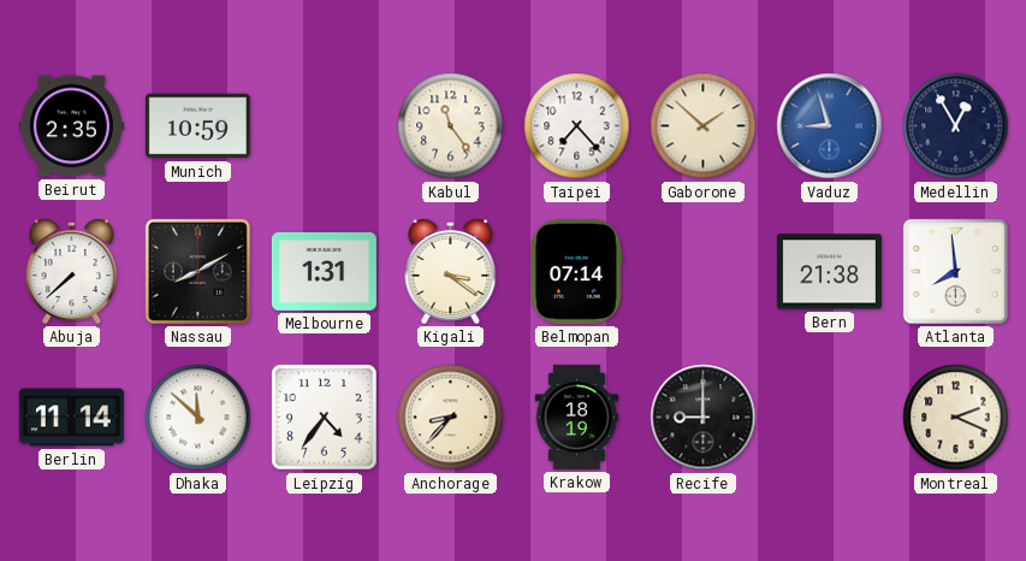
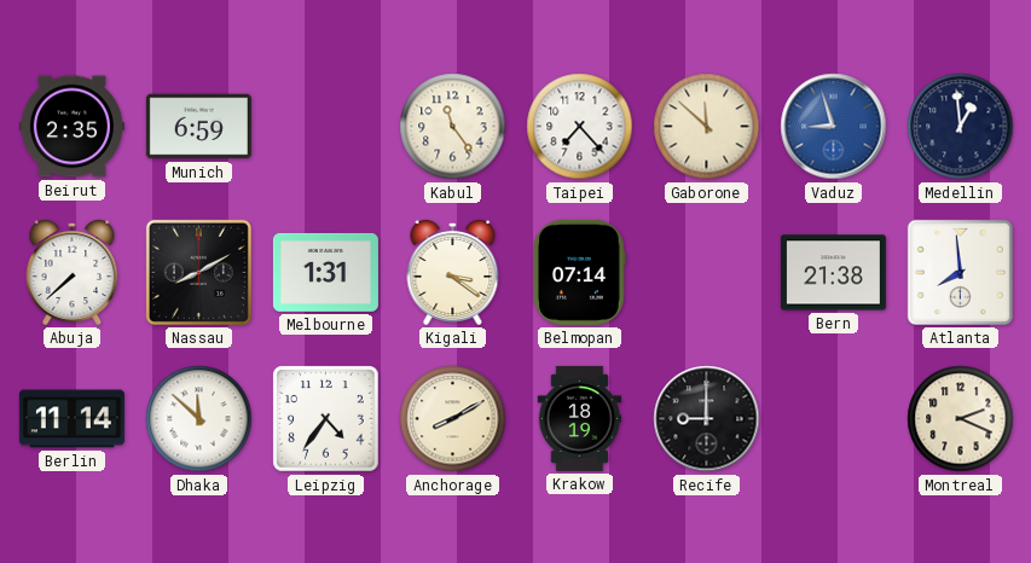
Munich: 10:59 -> 6:59 (198, 127)
Gaborone: 1:52 -> 11:52 (707, 127)
Medellin: 12:55 -> 12:59 (961, 127)
Anchorage: 8:37 -> 8:10 (453, 419)
